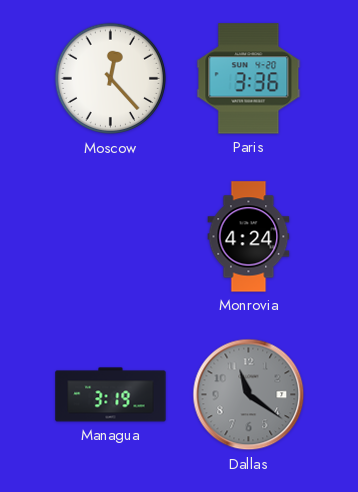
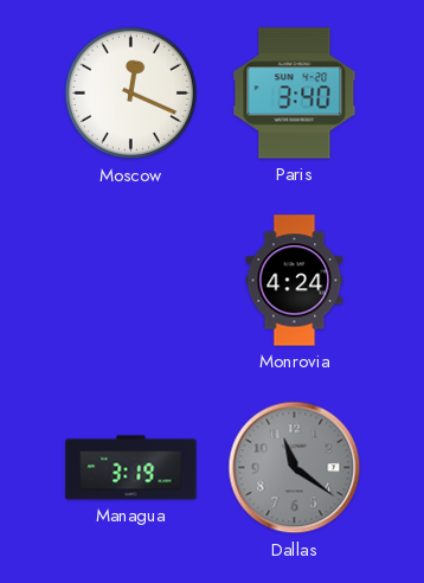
Moscow: 12:23 -> 12:19 (131, 94)
Paris: 3:36 -> 3:40 (295, 94)
